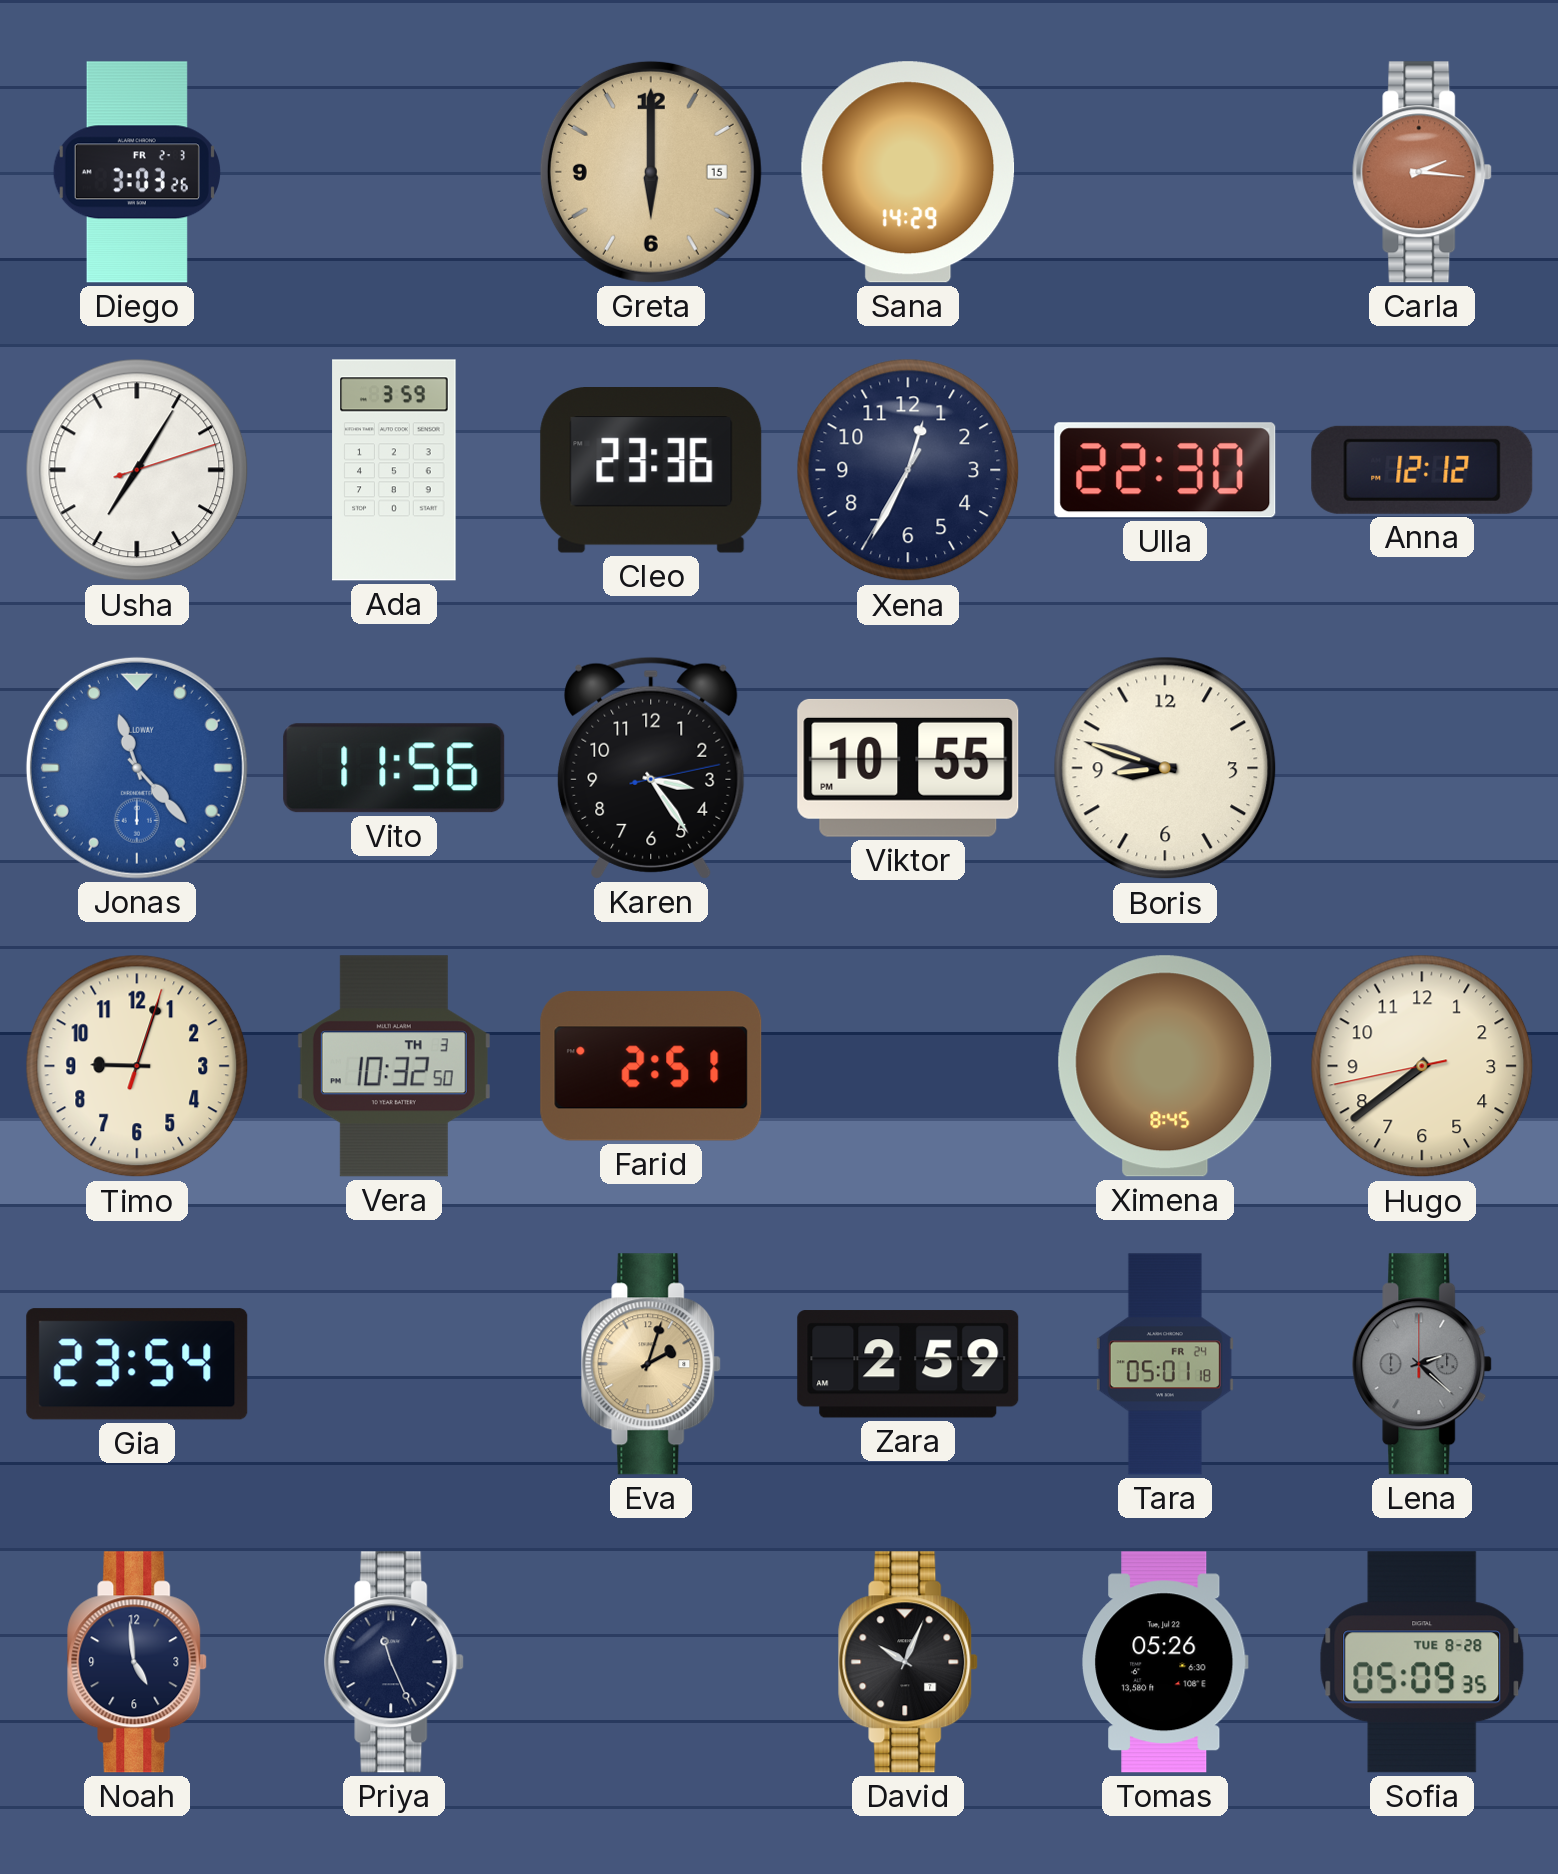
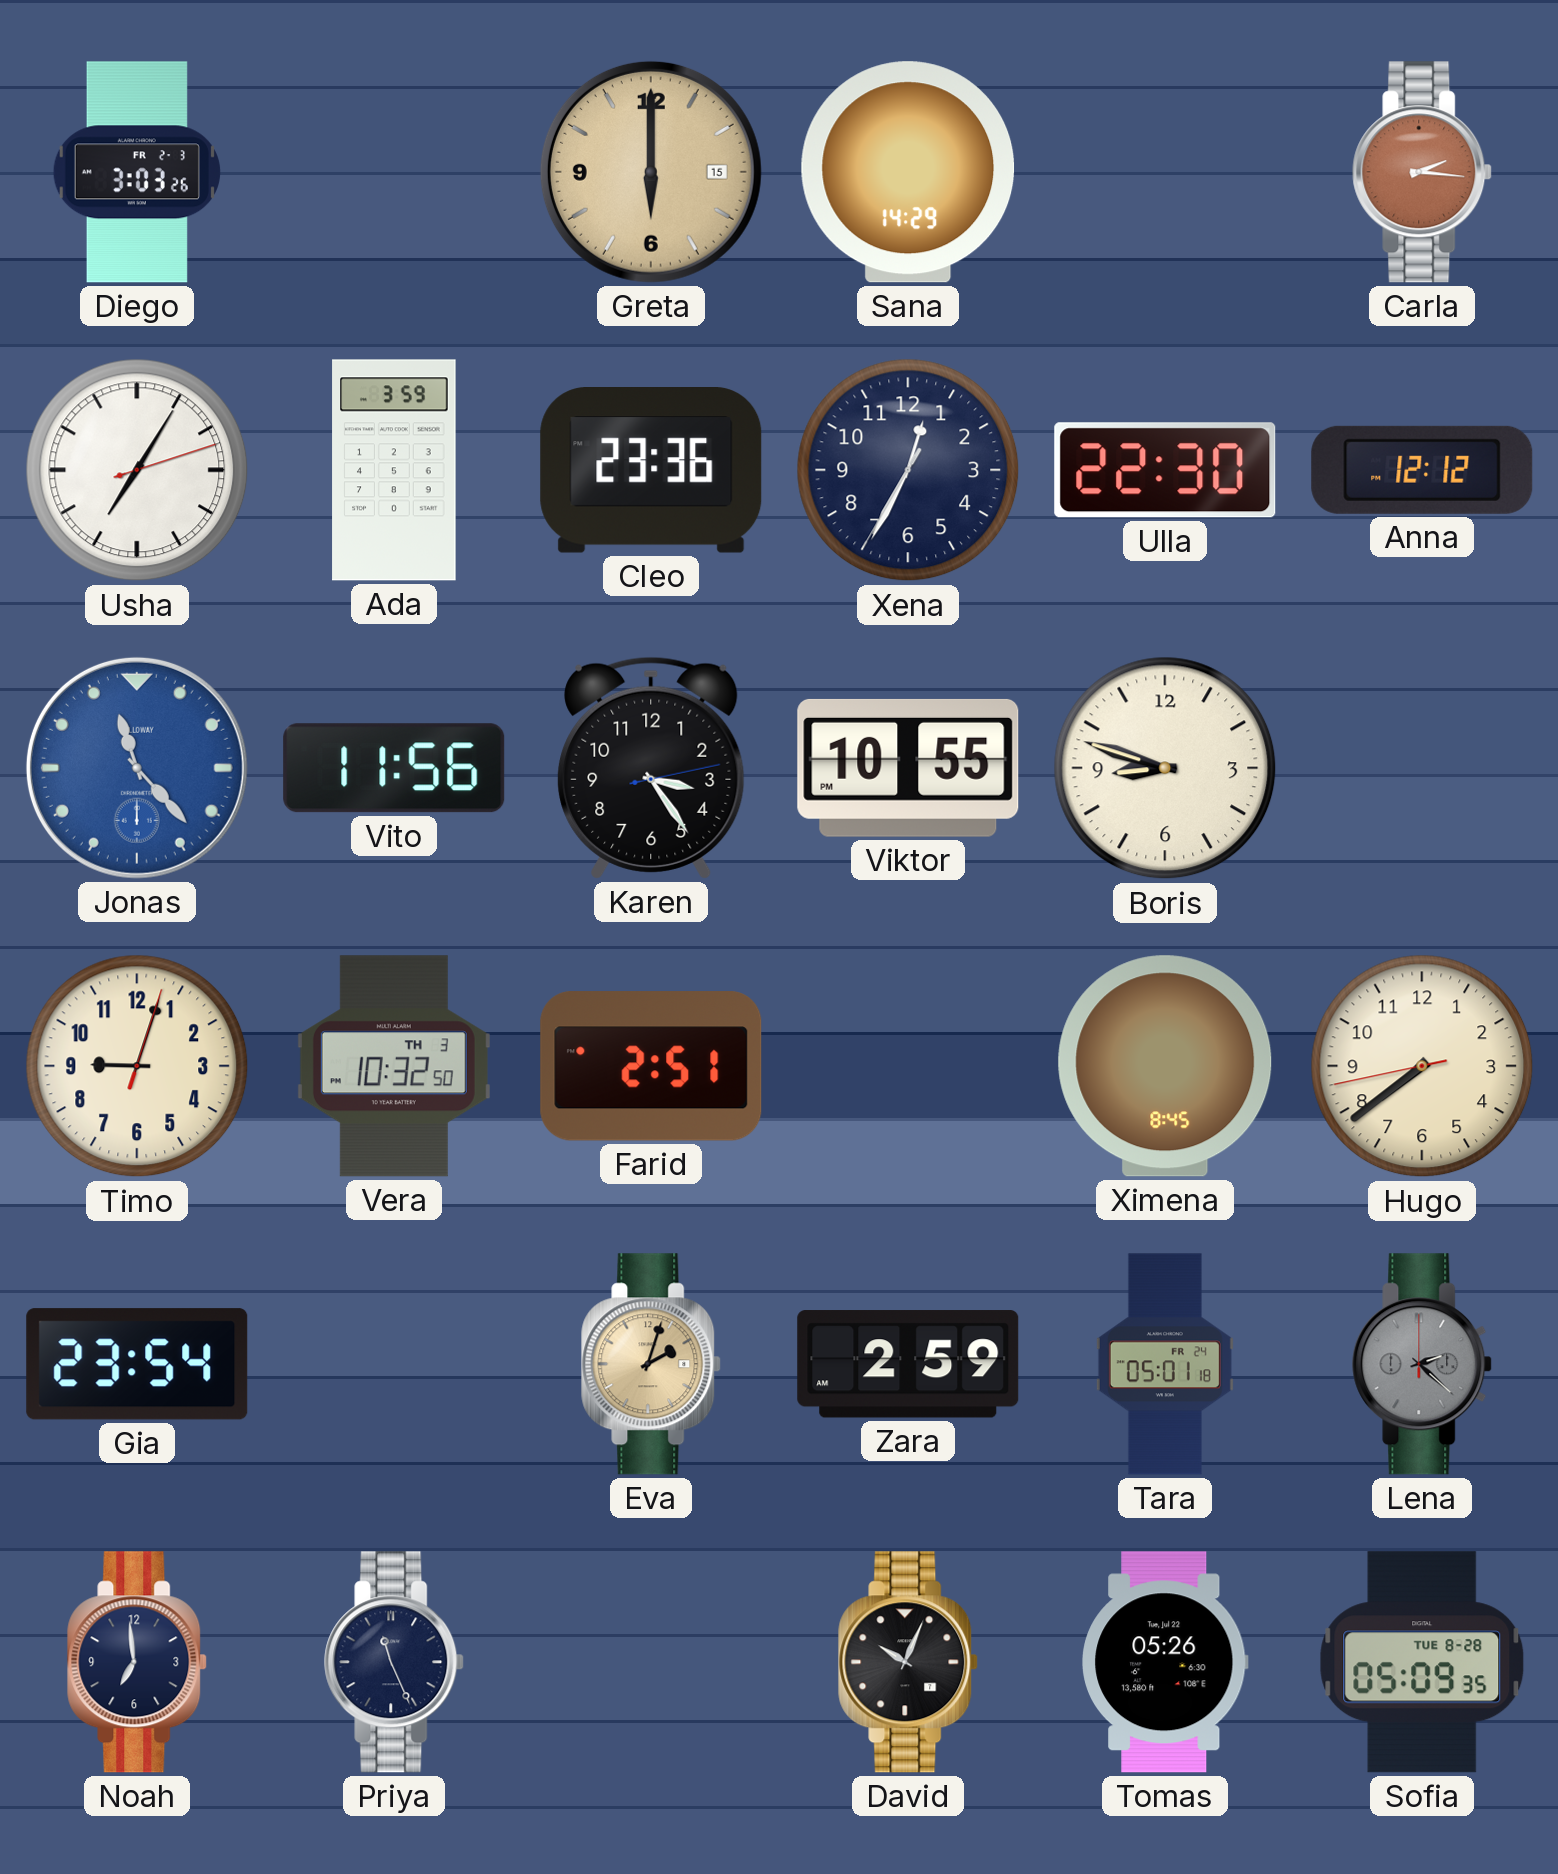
Noah: 4:59 -> 6:59 (138, 1662)
